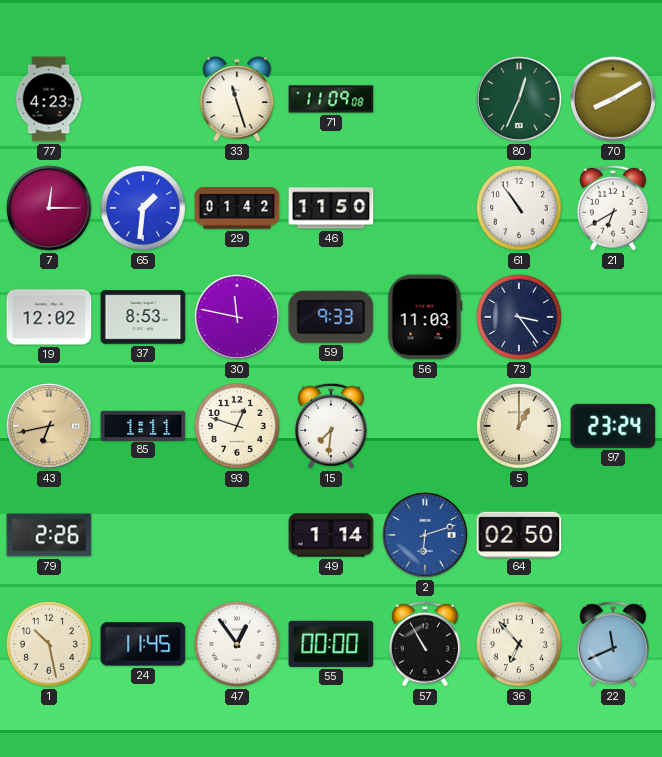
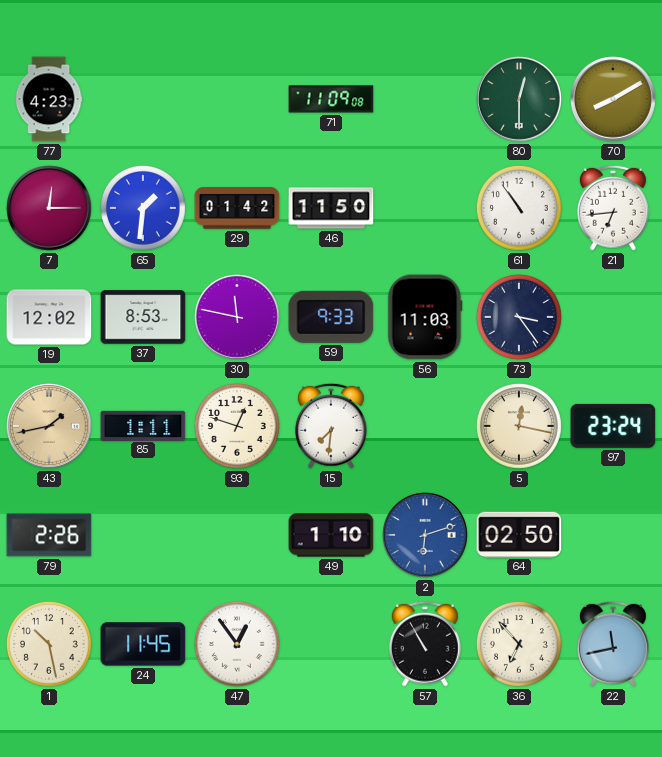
33: 11:27 -> none (237, 99)
80: 12:34 -> 12:30 (519, 99)
21: 6:40 -> 6:44 (613, 208)
43: 6:43 -> 1:43 (49, 426)
5: 1:00 -> 12:17 (519, 426)
49: 1:14 -> 1:10 (331, 535)
55: 00:00 -> none (331, 644)
22: 11:41 -> 11:43 (613, 644)
